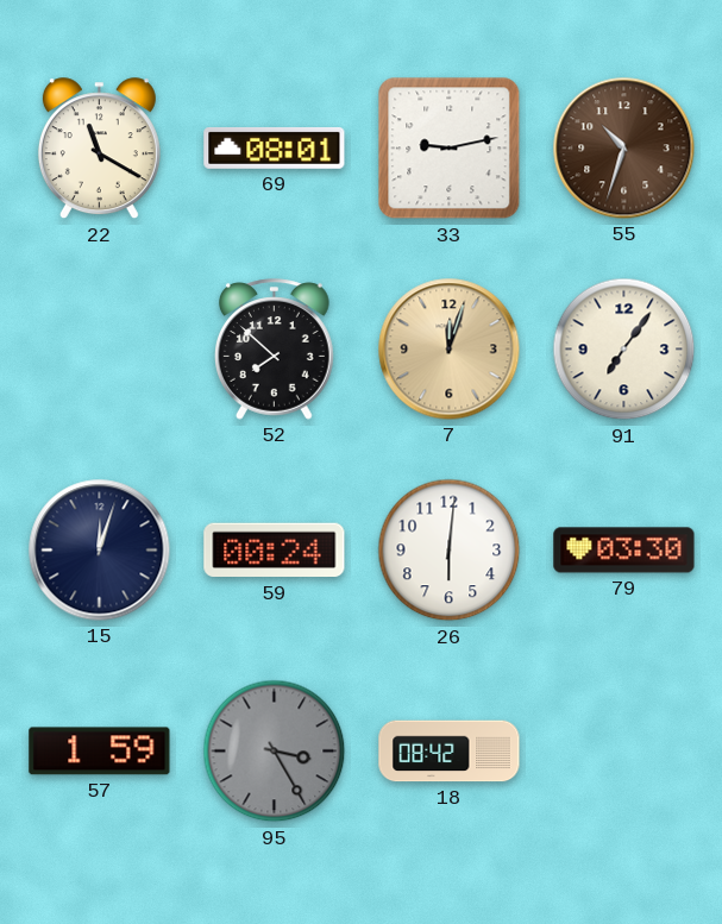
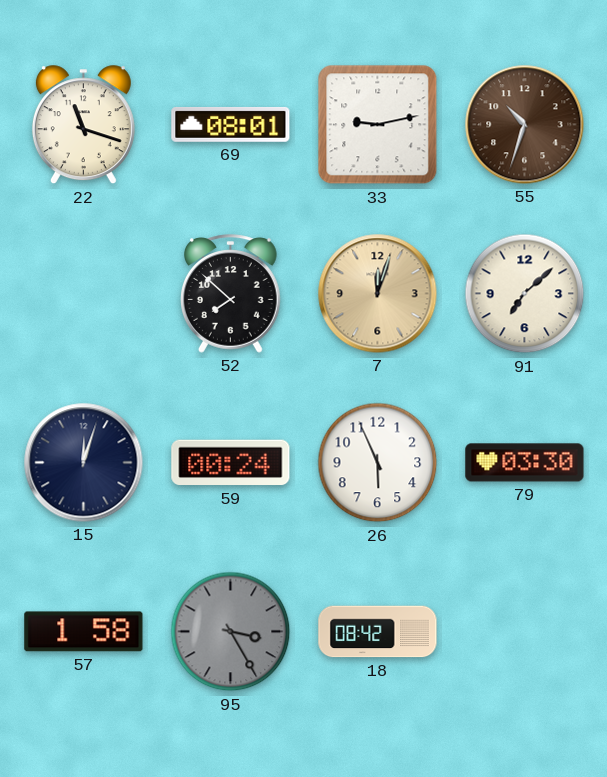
22: 11:20 -> 11:18 (83, 125)
91: 7:06 -> 7:08 (525, 294)
26: 6:01 -> 5:56 (378, 463)
57: 1:59 -> 1:58 (84, 632)
